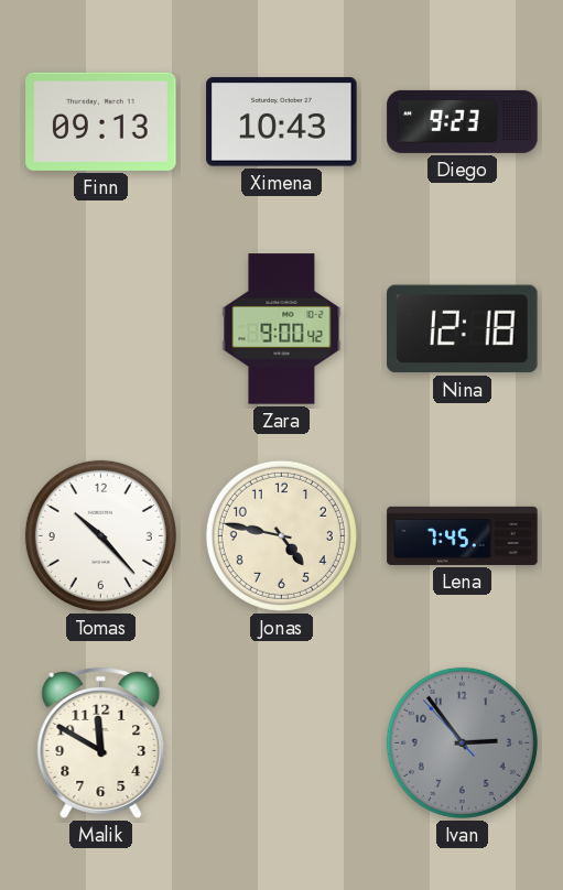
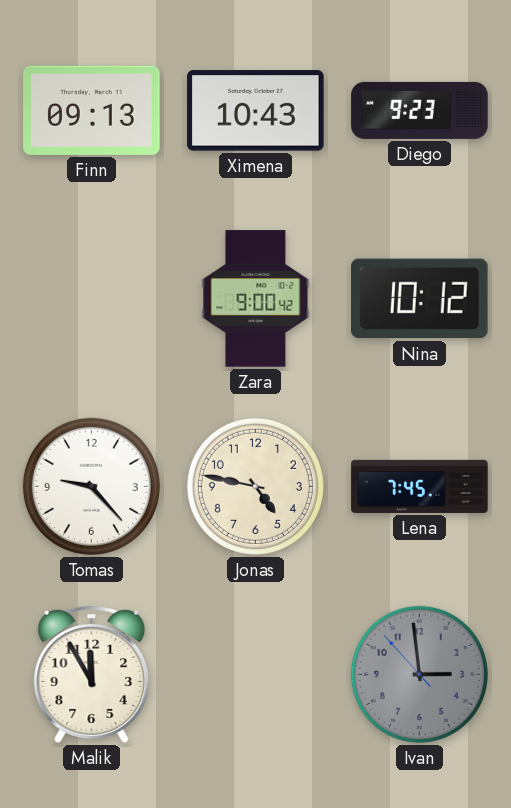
Nina: 12:18 -> 10:12 (420, 299)
Tomas: 10:23 -> 9:23 (91, 486)
Malik: 11:50 -> 11:55 (92, 674)
Ivan: 2:53 -> 2:58 (419, 674)
